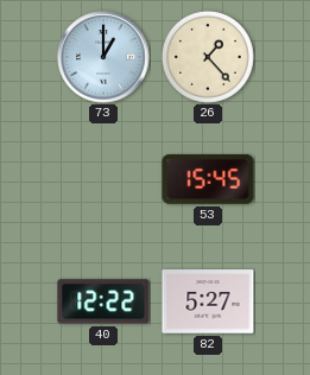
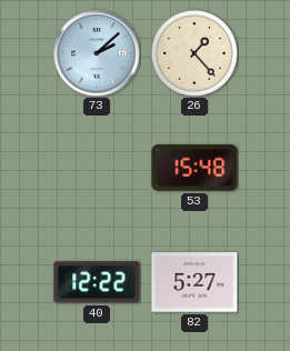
73: 1:00 -> 2:08 (97, 53)
53: 15:45 -> 15:48 (194, 168)
